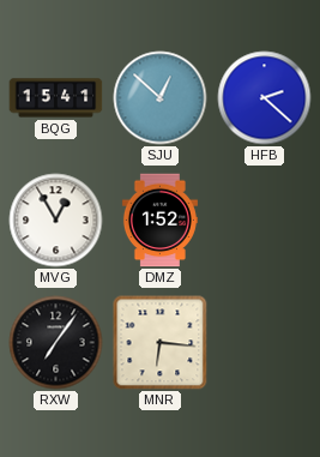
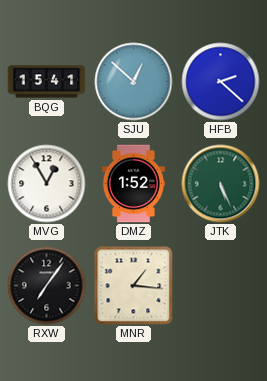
JTK: none -> 5:26 (221, 184)
MNR: 6:16 -> 1:16 (134, 286)
